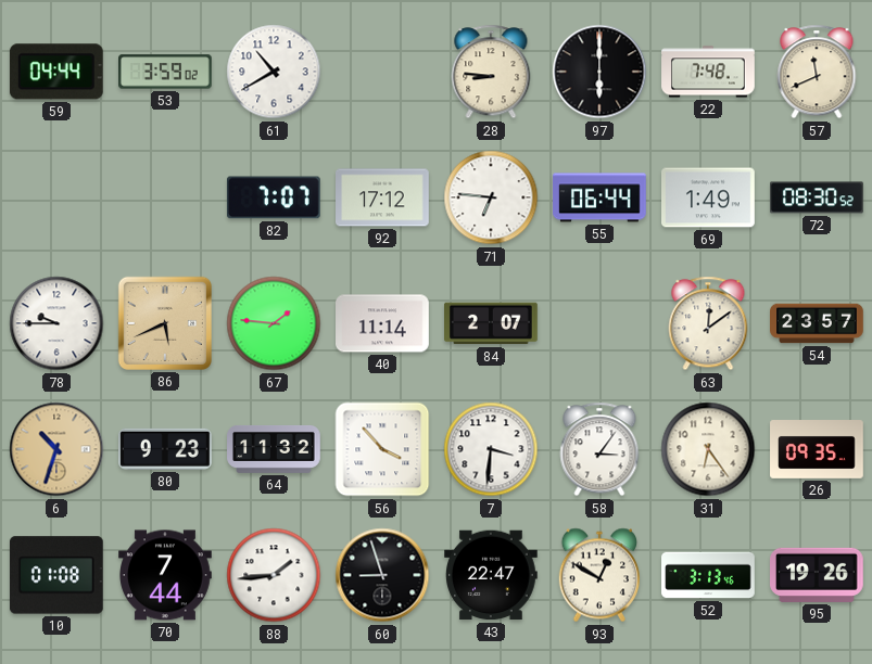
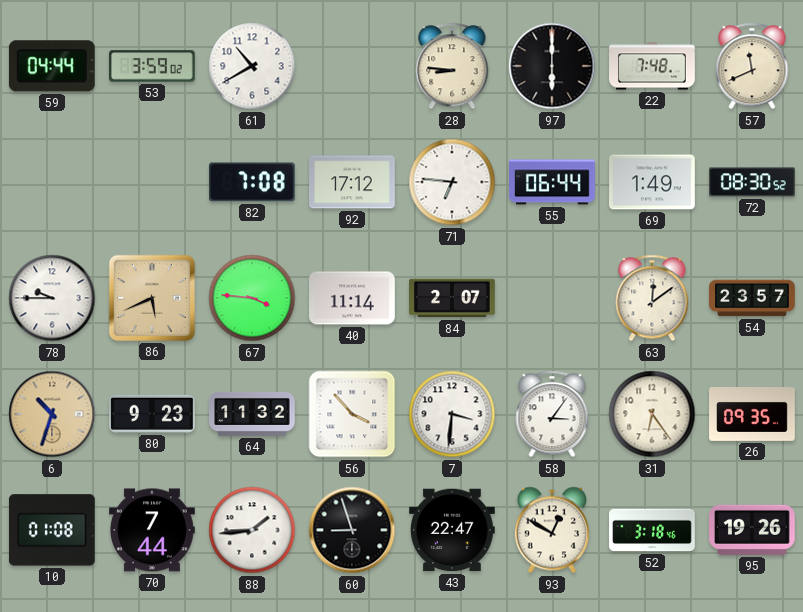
82: 7:07 -> 7:08 (252, 182)
67: 1:46 -> 3:46 (252, 298)
52: 3:13 -> 3:18 (652, 530)
